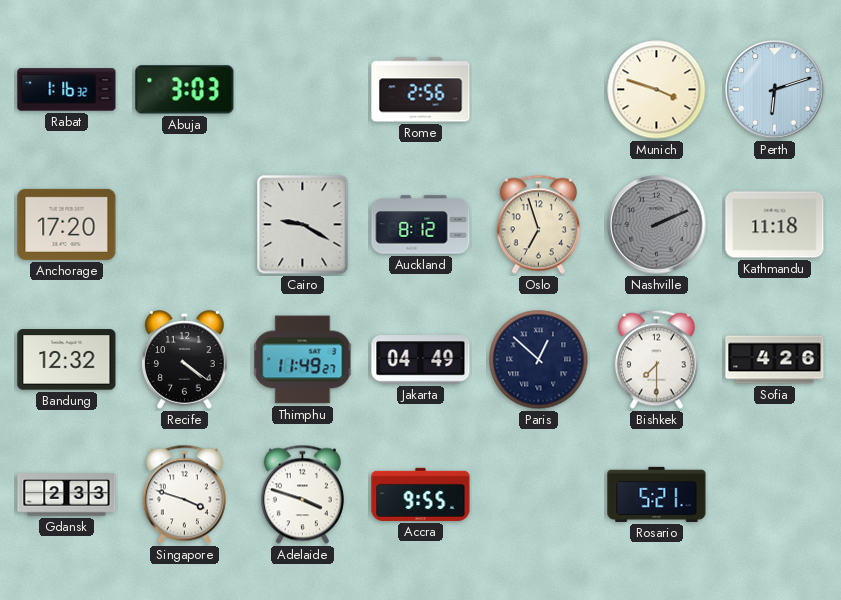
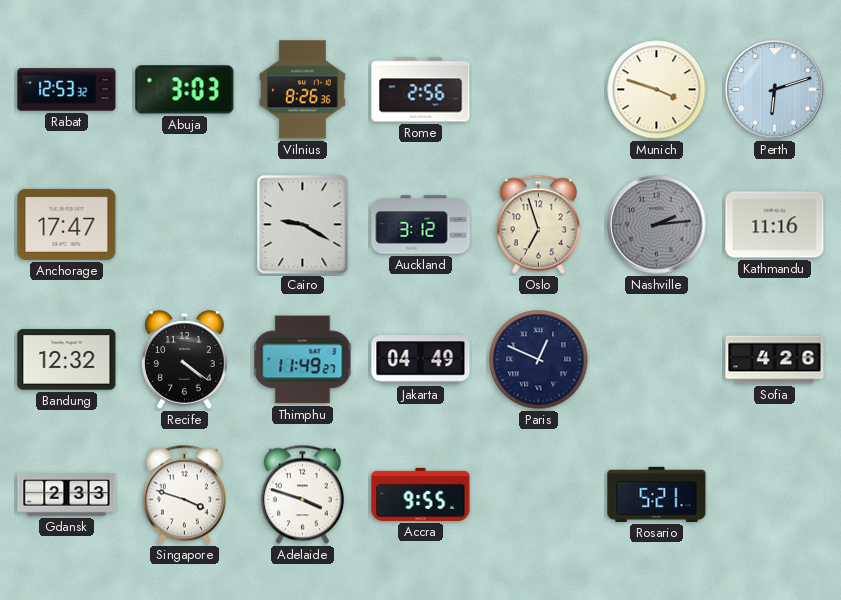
Rabat: 1:16 -> 12:53 (67, 90)
Vilnius: none -> 8:26 (302, 90)
Anchorage: 17:20 -> 17:47 (67, 224)
Auckland: 8:12 -> 3:12 (421, 225)
Nashville: 2:11 -> 2:14 (657, 225)
Kathmandu: 11:18 -> 11:16 (775, 225)
Paris: 12:52 -> 12:49 (539, 360)
Bishkek: 7:30 -> none (656, 360)
